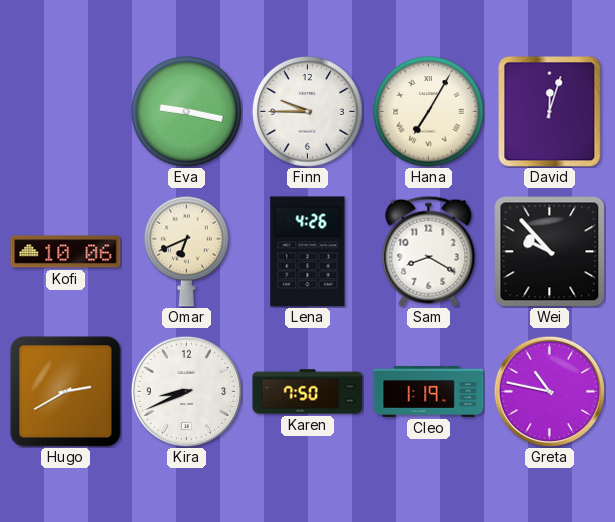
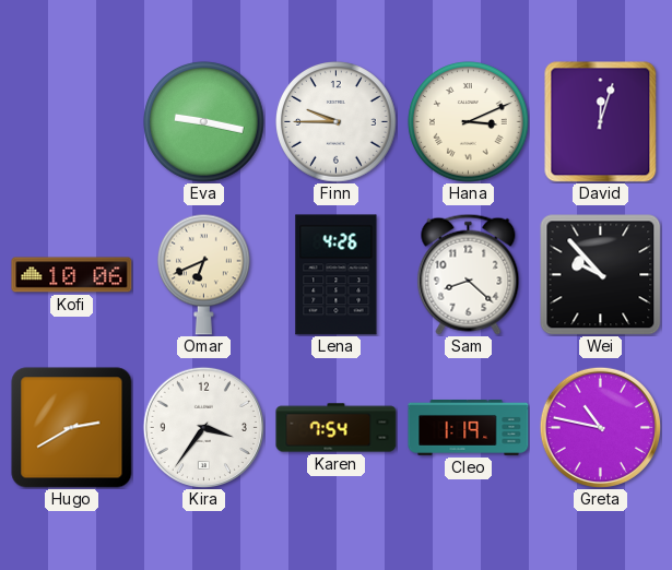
Hana: 7:05 -> 3:11 (469, 122)
Sam: 8:20 -> 8:22 (469, 274)
Kira: 8:41 -> 3:36 (203, 427)
Karen: 7:50 -> 7:54 (337, 428)
